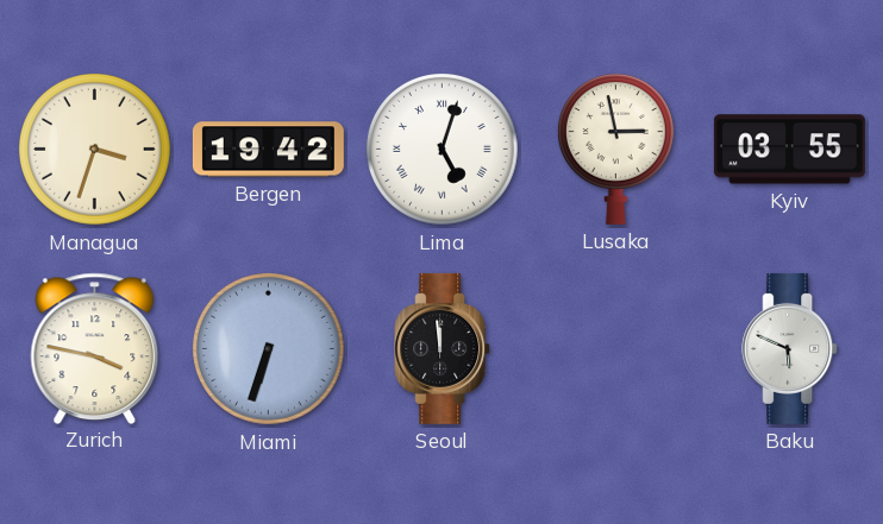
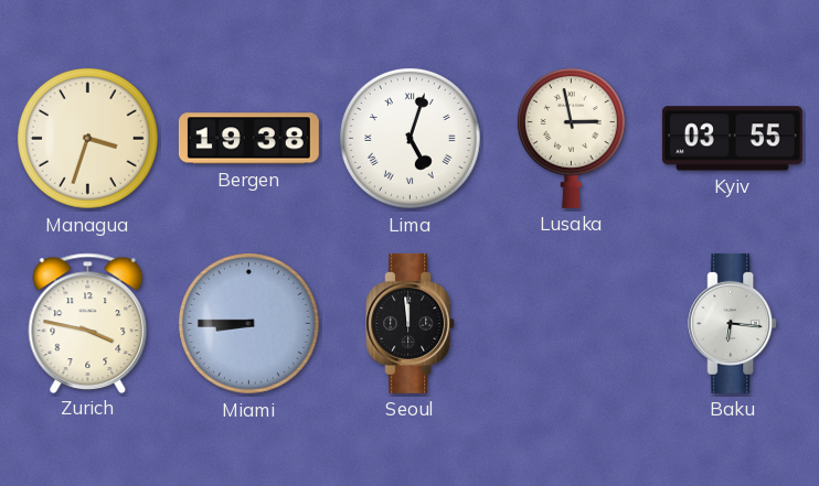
Bergen: 19:42 -> 19:38 (248, 139)
Miami: 6:33 -> 8:45 (249, 324)
Baku: 5:49 -> 6:16 (733, 323)
